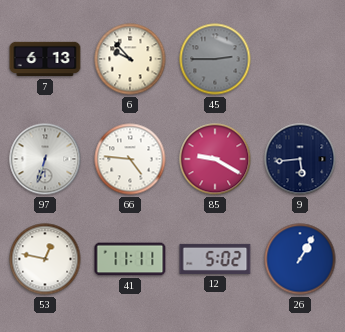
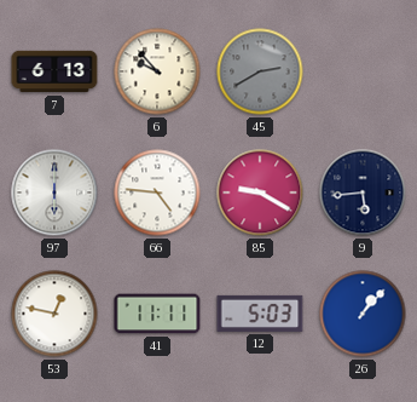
45: 2:45 -> 2:40 (260, 71)
97: 6:33 -> 6:00 (54, 193)
12: 5:02 -> 5:03 (260, 314)
26: 1:05 -> 1:07 (363, 314)
